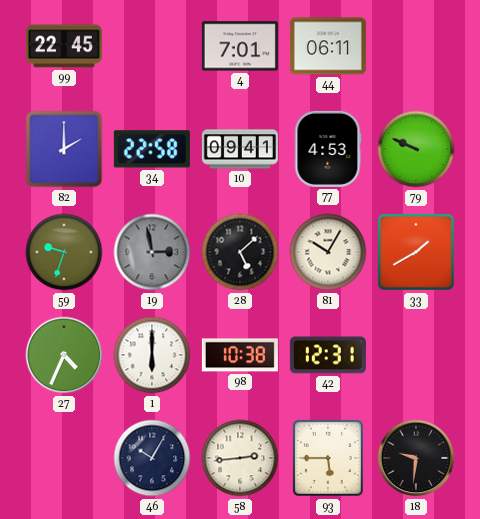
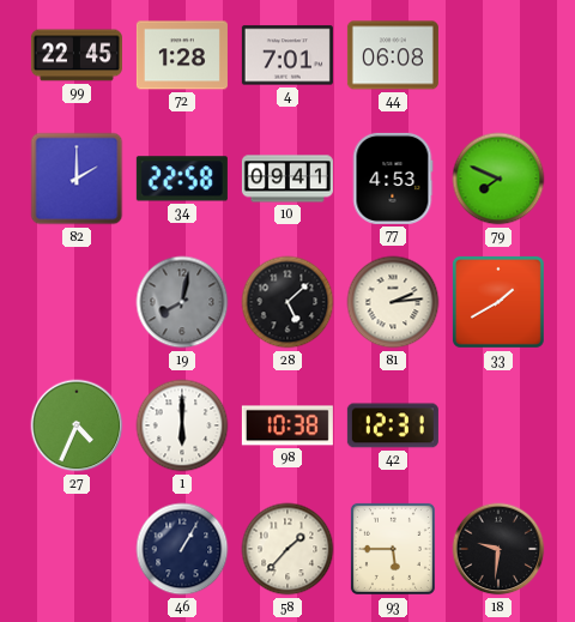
72: none -> 1:28 (182, 55)
44: 06:11 -> 06:08 (393, 55)
79: 9:49 -> 7:49 (498, 179)
59: 9:33 -> none (64, 252)
19: 2:58 -> 8:02 (182, 302)
81: 10:05 -> 2:14 (393, 302)
46: 10:05 -> 1:05 (182, 549)
58: 2:44 -> 1:37 (287, 549)
